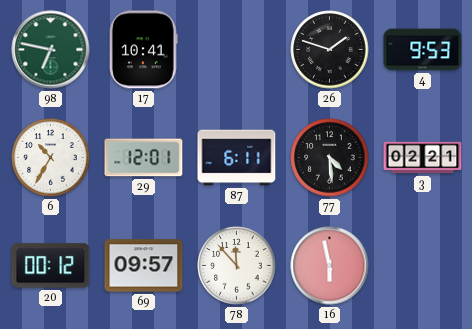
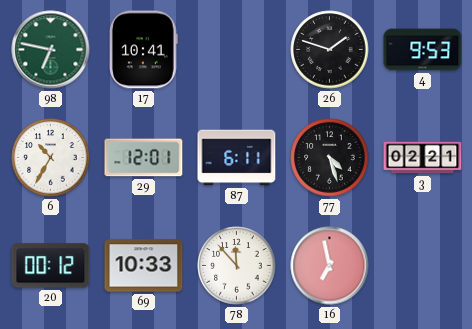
77: 4:29 -> 4:27 (330, 158)
69: 09:57 -> 10:33 (144, 266)
16: 5:58 -> 6:58 (330, 266)
